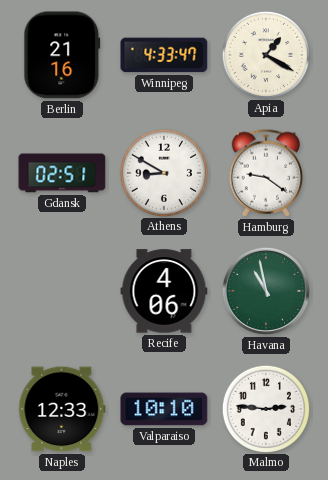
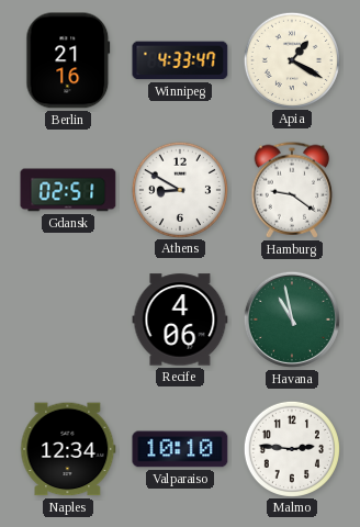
Naples: 12:33 -> 12:34 (68, 449)
